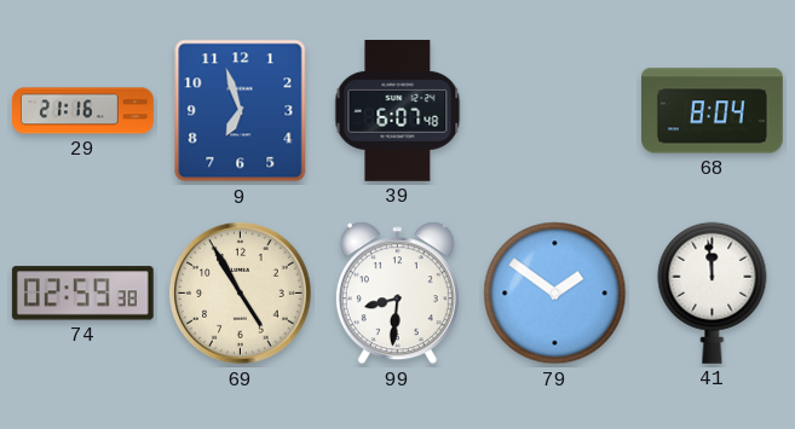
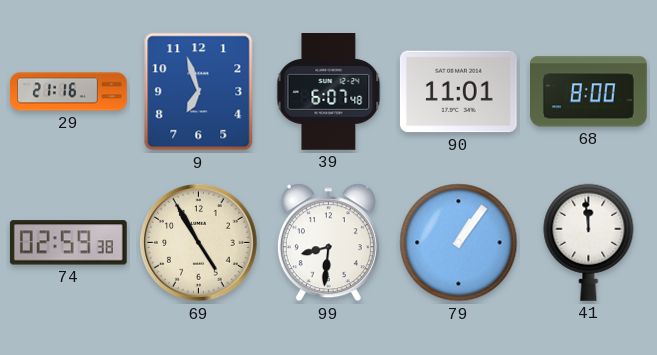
90: none -> 11:01 (458, 92)
68: 8:04 -> 8:00 (589, 92)
79: 1:51 -> 1:06 (459, 243)
